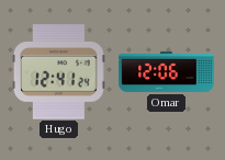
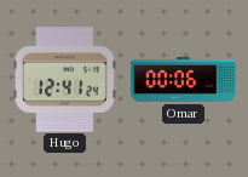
Omar: 12:06 -> 00:06 (184, 79)
